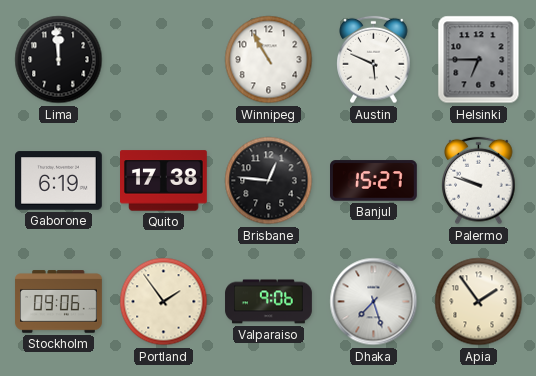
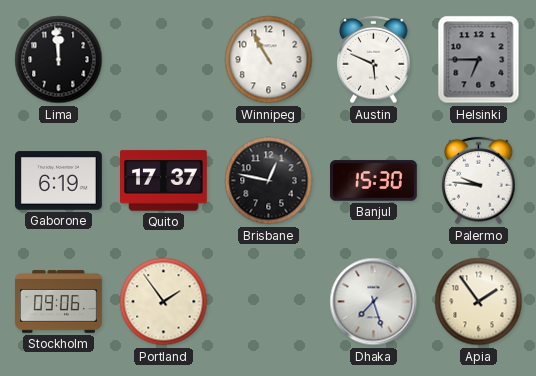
Quito: 17:38 -> 17:37 (164, 181)
Brisbane: 12:46 -> 12:47 (269, 181)
Banjul: 15:27 -> 15:30 (374, 181)
Palermo: 9:48 -> 9:46 (479, 181)
Valparaiso: 9:06 -> none (269, 302)
